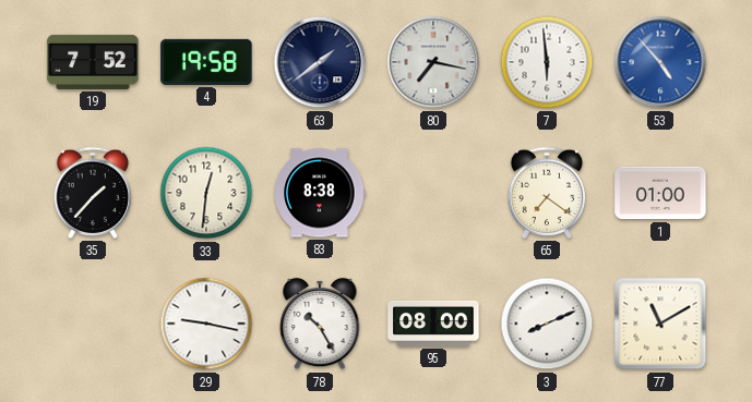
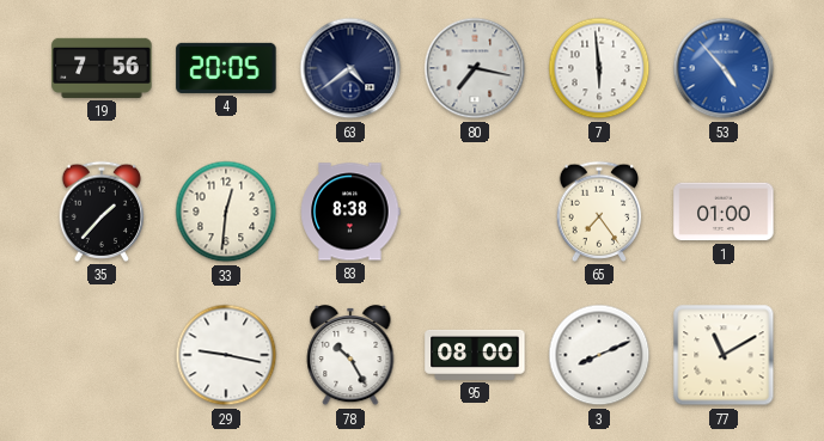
19: 7:52 -> 7:56 (102, 68)
4: 19:58 -> 20:05 (226, 68)
63: 1:39 -> 4:39 (350, 68)
65: 7:21 -> 7:24 (599, 212)
